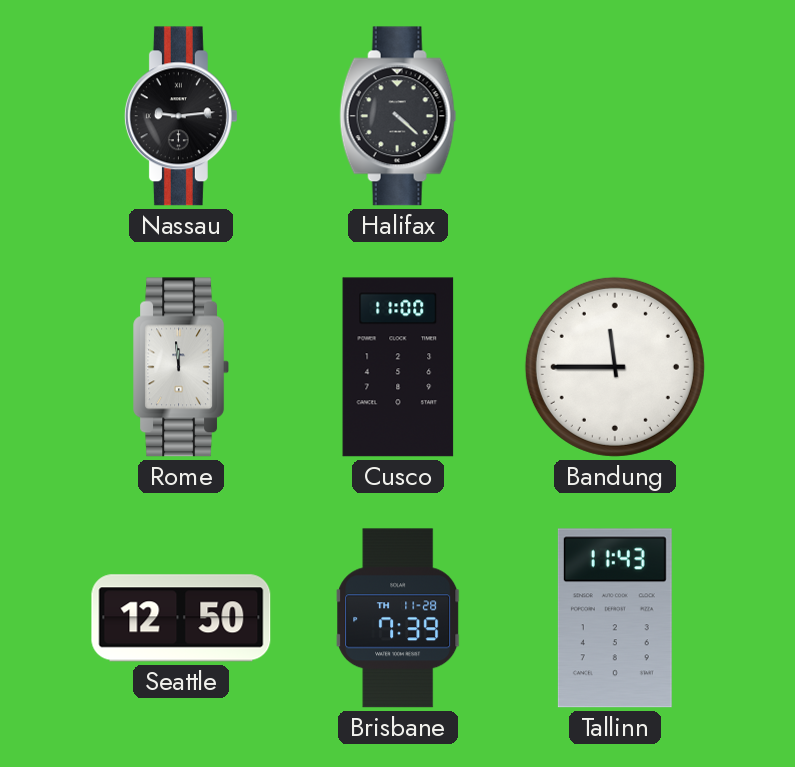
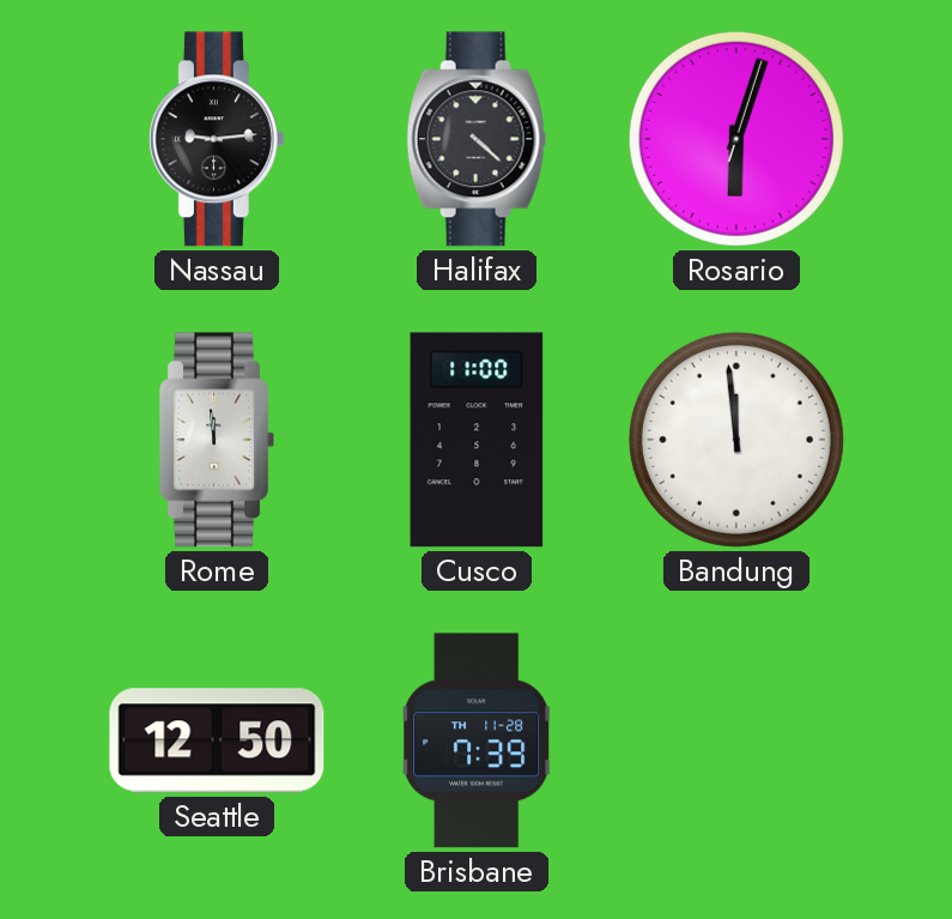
Rosario: none -> 6:03 (736, 139)
Bandung: 11:45 -> 11:59 (736, 440)
Tallinn: 11:43 -> none (615, 618)
